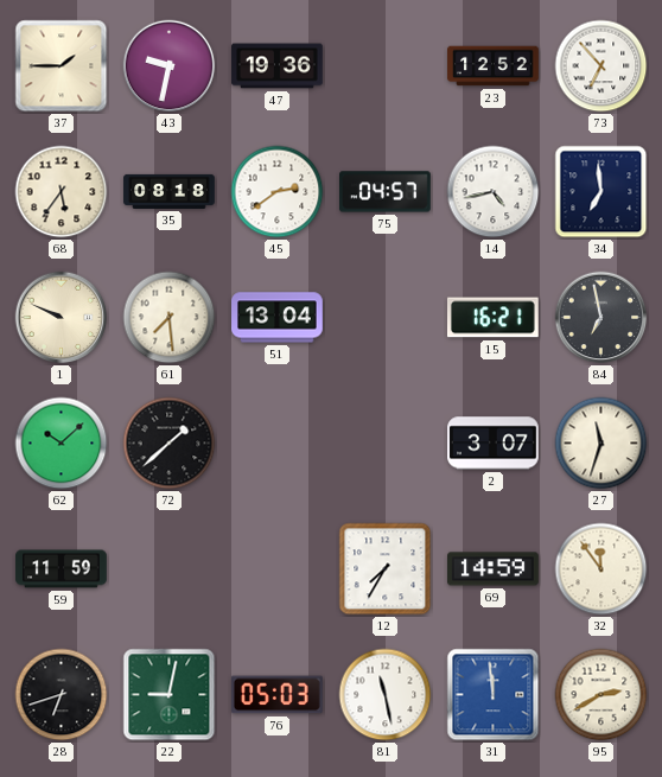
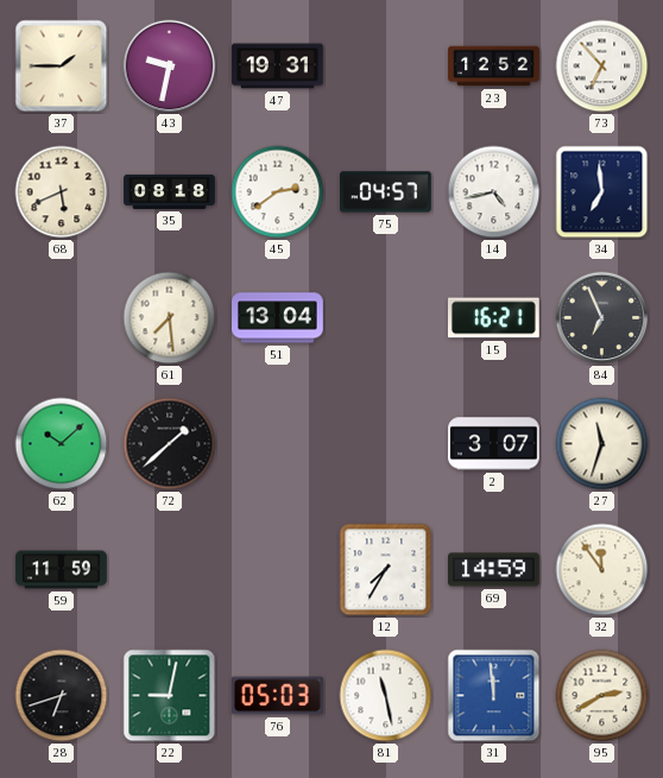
47: 19:36 -> 19:31 (278, 67)
68: 5:36 -> 5:41 (62, 192)
1: 9:49 -> none (62, 318)
84: 6:58 -> 6:56 (602, 318)
